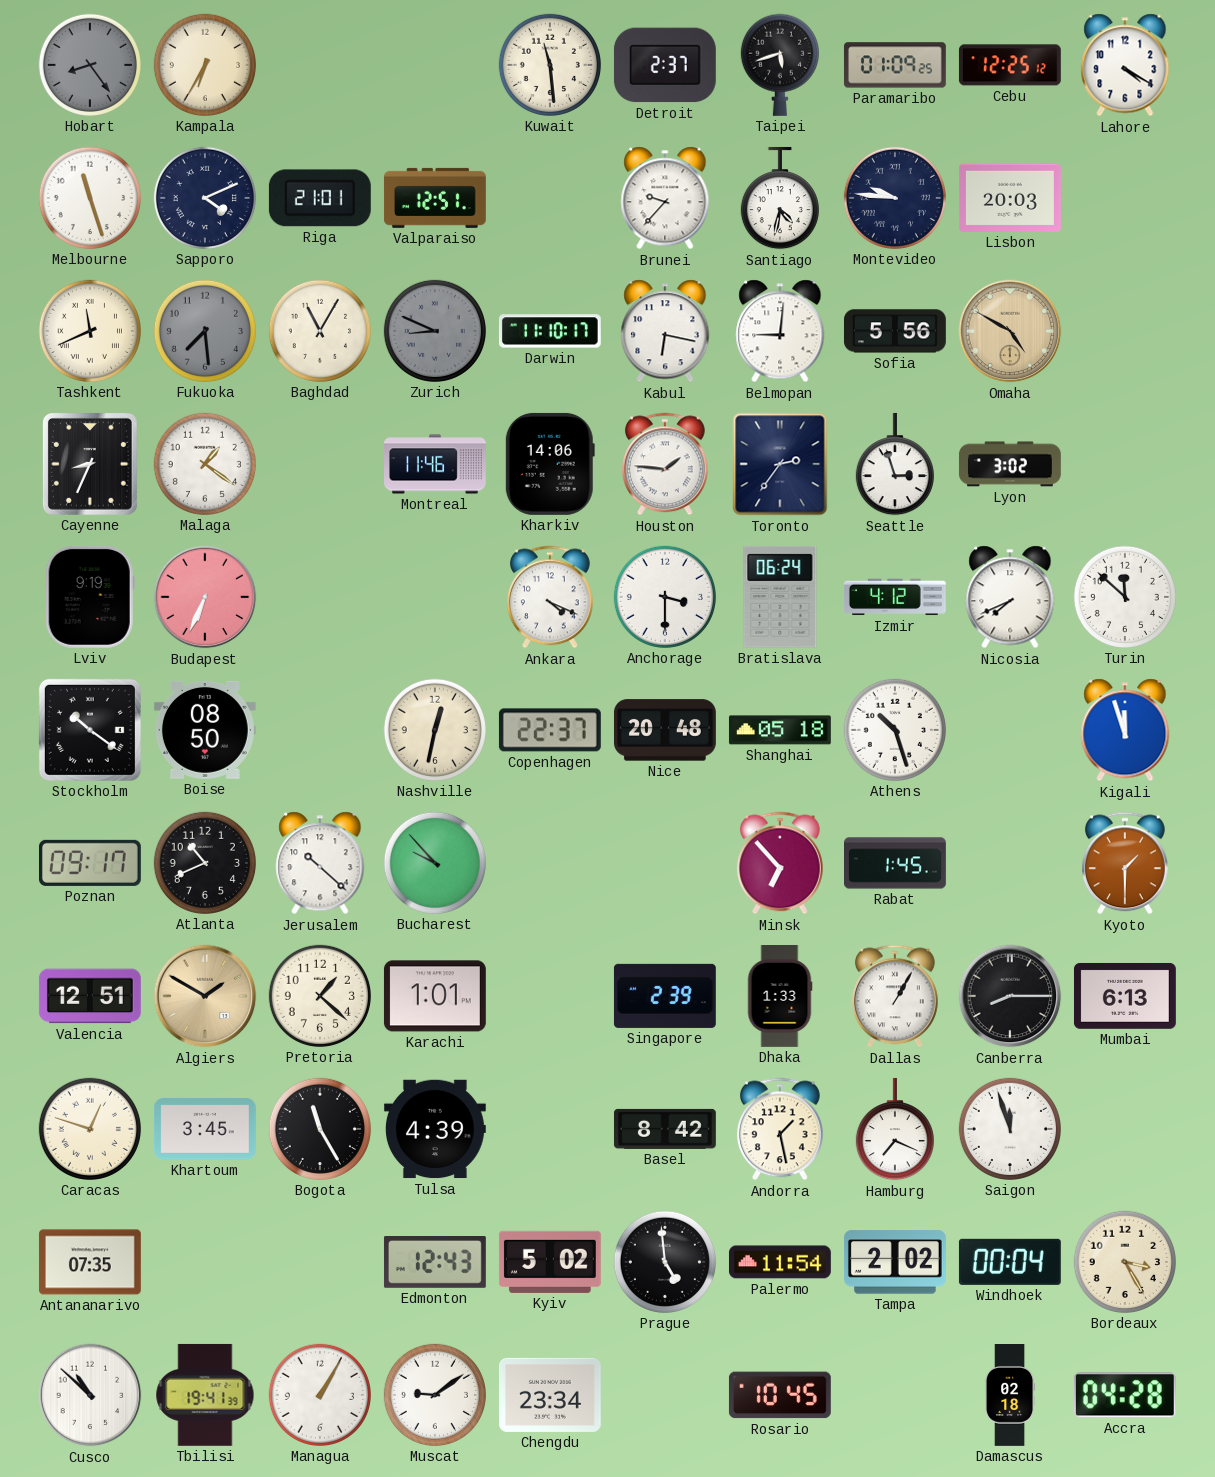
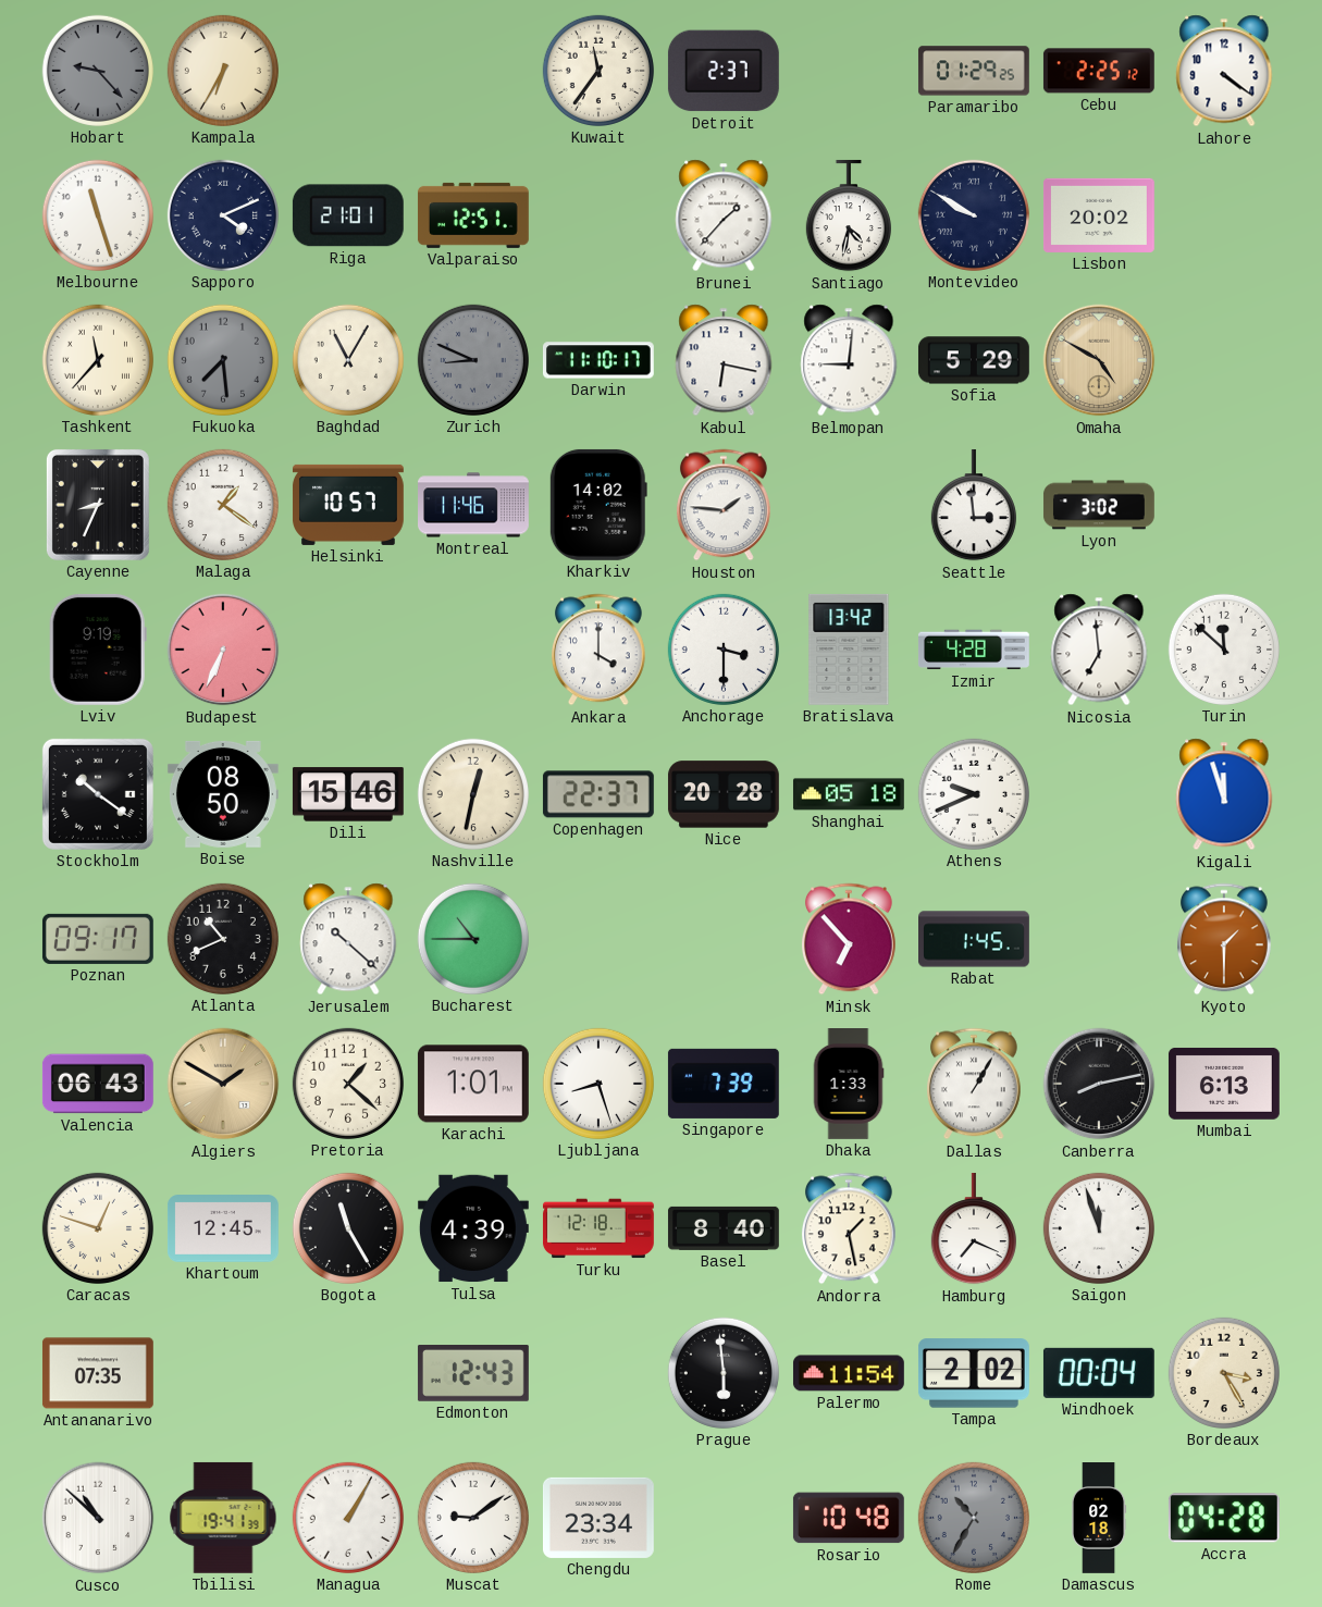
Hobart: 8:24 -> 9:23 (98, 71)
Kuwait: 11:29 -> 11:36 (598, 71)
Taipei: 5:42 -> none (780, 65)
Paramaribo: 01:09 -> 01:29 (974, 71)
Cebu: 12:25 -> 2:25 (1099, 71)
Lahore: 4:20 -> 4:21 (1224, 71)
Brunei: 9:37 -> 1:37 (724, 215)
Montevideo: 9:46 -> 9:50 (974, 215)
Lisbon: 20:03 -> 20:02 (1099, 215)
Tashkent: 11:41 -> 11:37 (98, 360)
Sofia: 5:56 -> 5:29 (974, 360)
Helsinki: none -> 10:57 (348, 505)
Kharkiv: 14:06 -> 14:02 (598, 505)
Toronto: 2:36 -> none (780, 464)
Seattle: 2:57 -> 2:59 (974, 505)
Ankara: 4:19 -> 4:00 (598, 650)
Bratislava: 06:24 -> 13:42 (849, 650)
Izmir: 4:12 -> 4:28 (974, 650)
Nicosia: 7:41 -> 6:59 (1099, 650)
Dili: none -> 15:46 (348, 794)
Nice: 20:48 -> 20:28 (724, 794)
Athens: 10:27 -> 9:41 (974, 794)
Bucharest: 9:53 -> 10:45 (473, 939)
Valencia: 12:51 -> 06:43 (98, 1084)
Ljubljana: none -> 8:27 (598, 1084)
Singapore: 2:39 -> 7:39 (724, 1084)
Canberra: 8:15 -> 8:13 (1099, 1084)
Khartoum: 3:45 -> 12:45 (223, 1229)
Turku: none -> 12:18 (598, 1228)
Basel: 8:42 -> 8:40 (724, 1228)
Kyiv: 5:02 -> none (550, 1262)
Prague: 4:59 -> 5:59 (724, 1373)
Rosario: 10:45 -> 10:48 (849, 1518)
Rome: none -> 10:35 (974, 1518)
